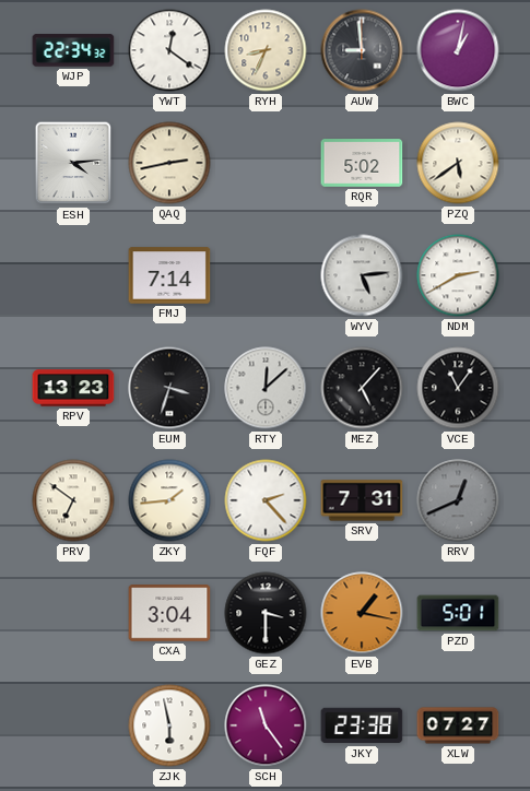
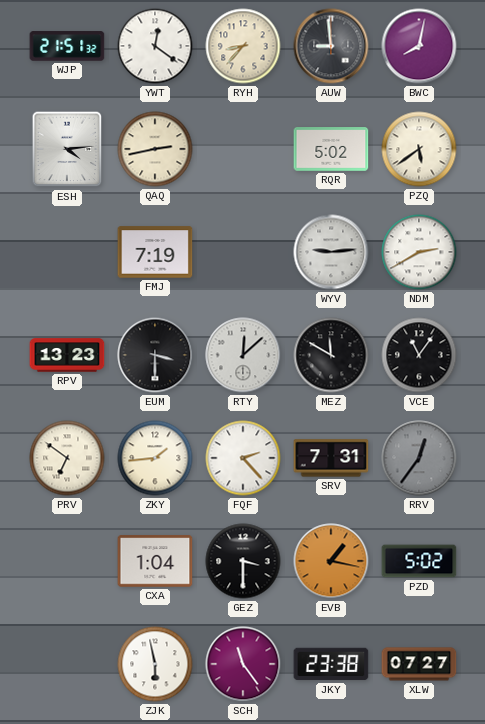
WJP: 22:34 -> 21:51 (67, 46)
RYH: 8:34 -> 8:37 (243, 46)
BWC: 1:02 -> 8:02 (419, 46)
FMJ: 7:14 -> 7:19 (155, 252)
WYV: 5:14 -> 9:14 (331, 252)
EUM: 3:33 -> 3:30 (155, 355)
MEZ: 5:07 -> 11:50 (331, 355)
RRV: 12:41 -> 12:36 (419, 458)
CXA: 3:04 -> 1:04 (155, 561)
PZD: 5:01 -> 5:02 (419, 561)
